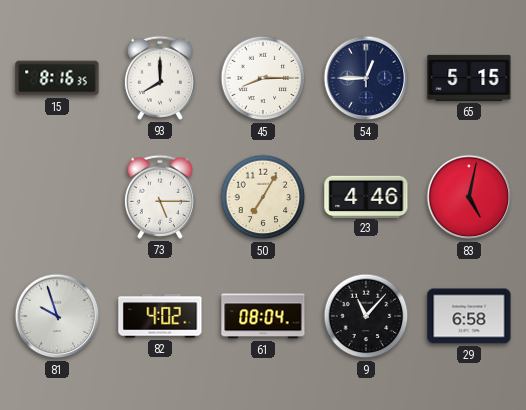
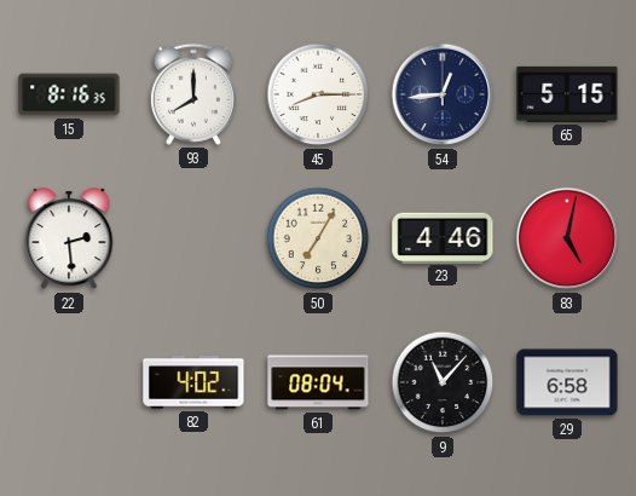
54: 12:45 -> 12:44 (443, 94)
22: none -> 2:29 (69, 240)
73: 5:15 -> none (160, 197)
81: 9:57 -> none (57, 316)
